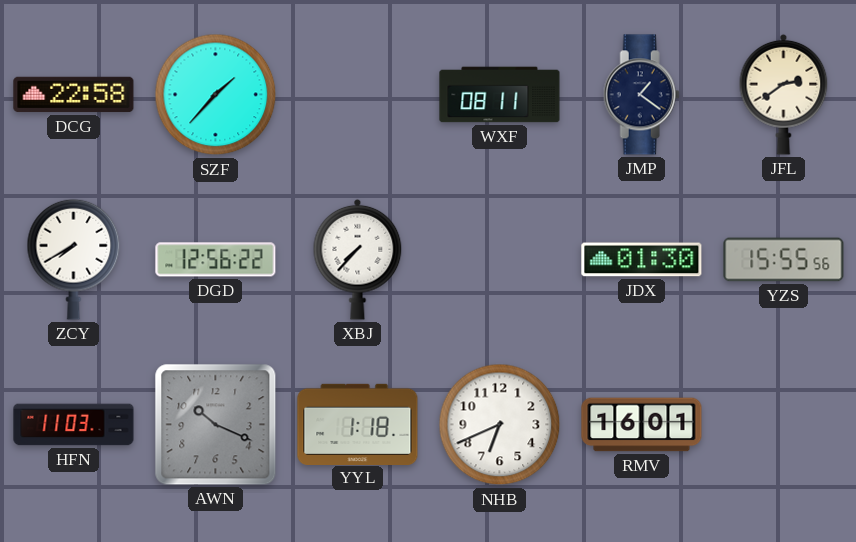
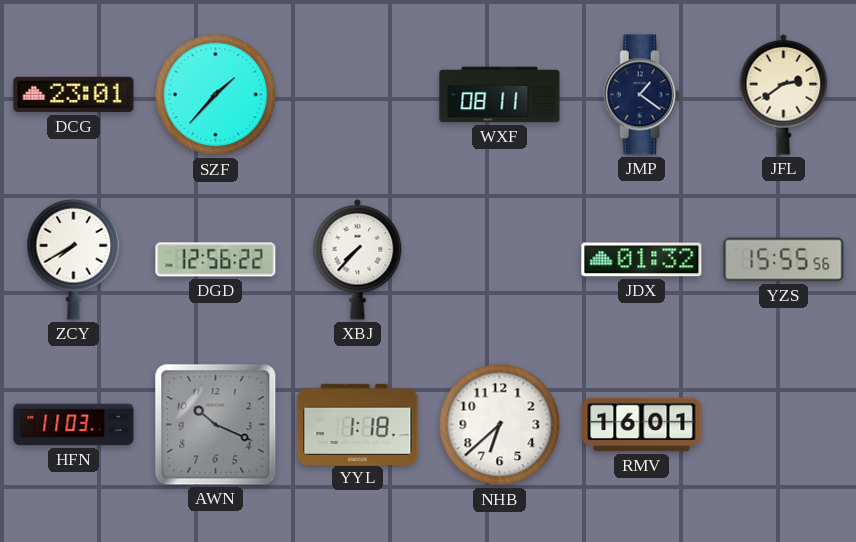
DCG: 22:58 -> 23:01 (74, 95)
JDX: 01:30 -> 01:32 (642, 260)
NHB: 6:41 -> 6:38 (500, 425)
